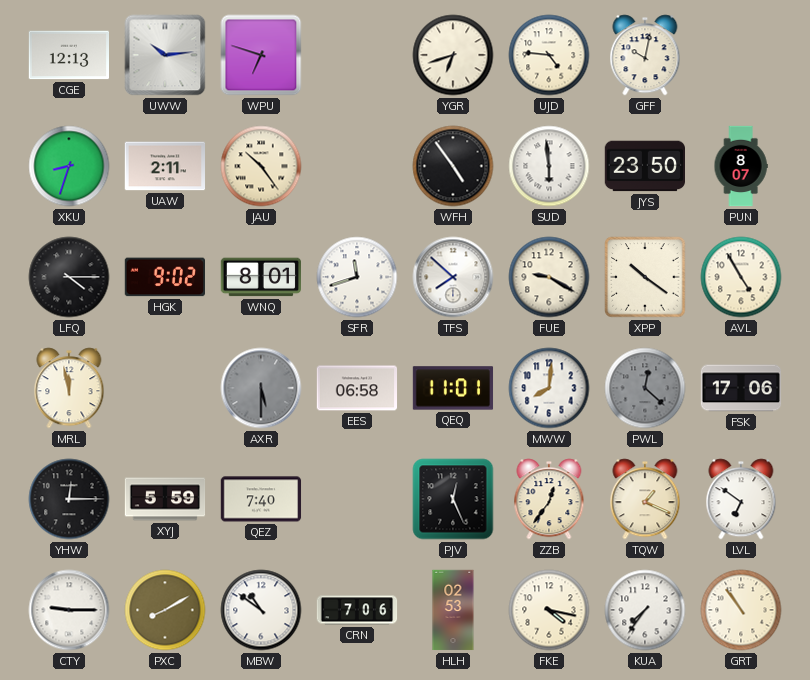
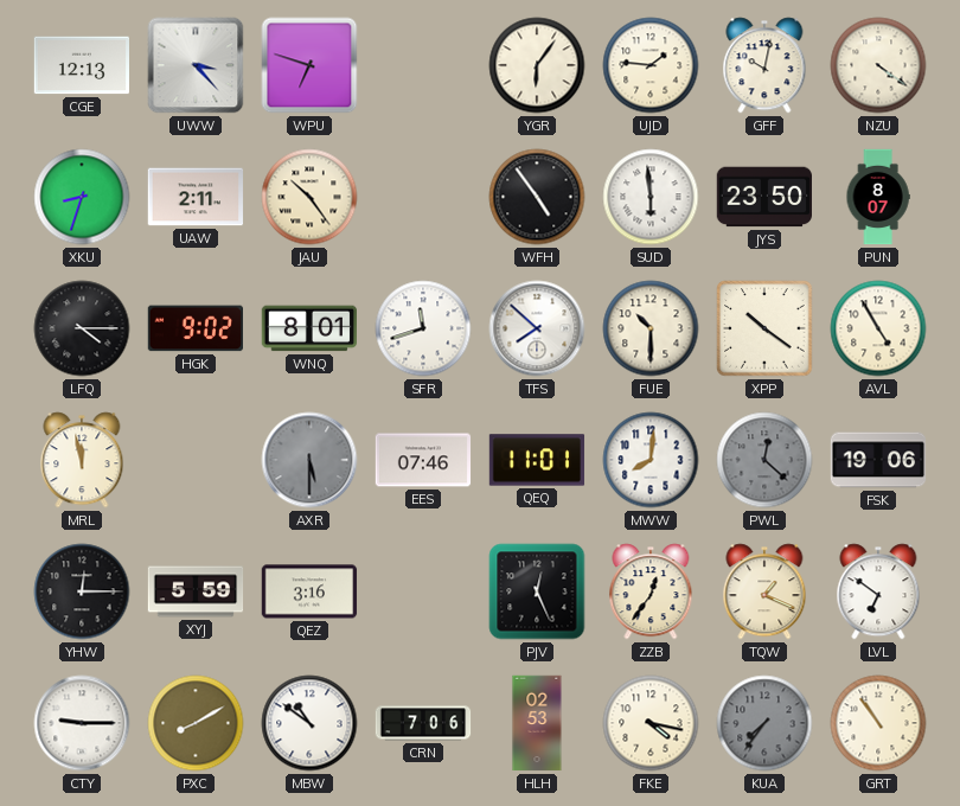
UWW: 10:14 -> 3:23 (196, 65)
YGR: 6:42 -> 6:06 (537, 65)
UJD: 4:46 -> 1:46 (651, 65)
NZU: none -> 4:21 (878, 65)
FUE: 9:20 -> 10:30 (651, 328)
EES: 06:58 -> 07:46 (423, 460)
FSK: 17:06 -> 19:06 (878, 460)
QEZ: 7:40 -> 3:16 (309, 591)
KUA dial: white -> grey (764, 723)
